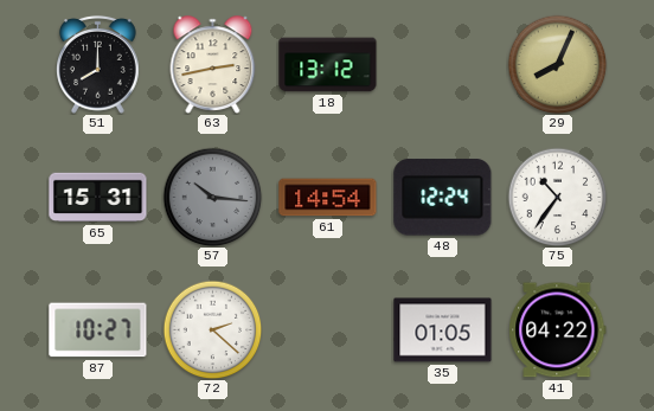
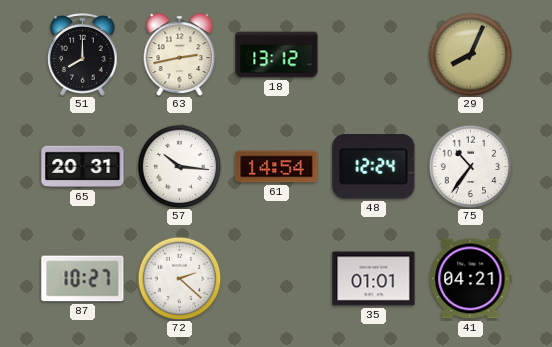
65: 15:31 -> 20:31 (83, 167)
57 dial: grey -> white (179, 166)
35: 01:05 -> 01:01 (374, 279)
41: 04:22 -> 04:21 (471, 279)
